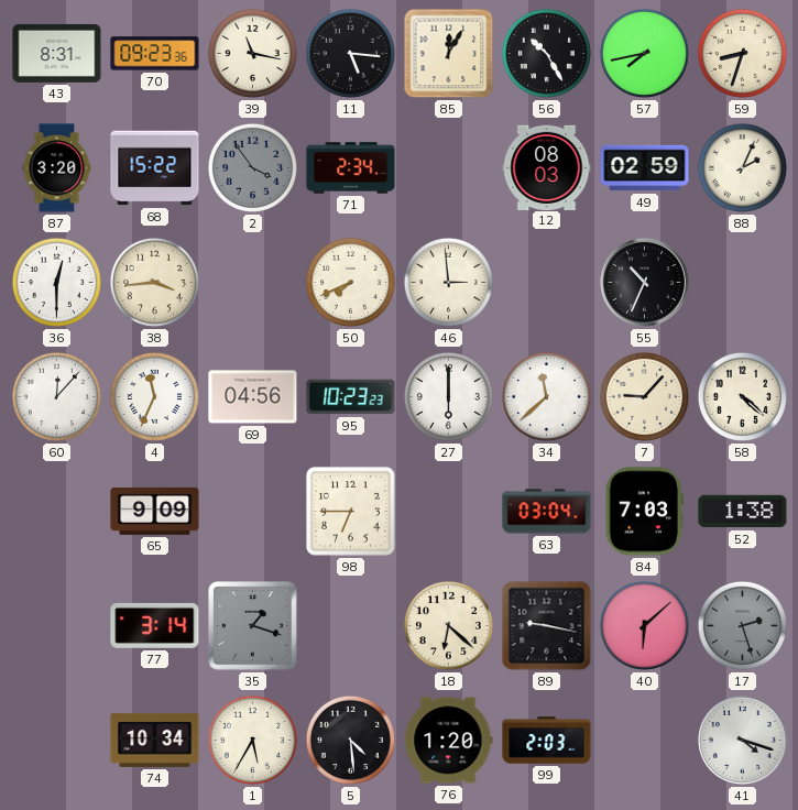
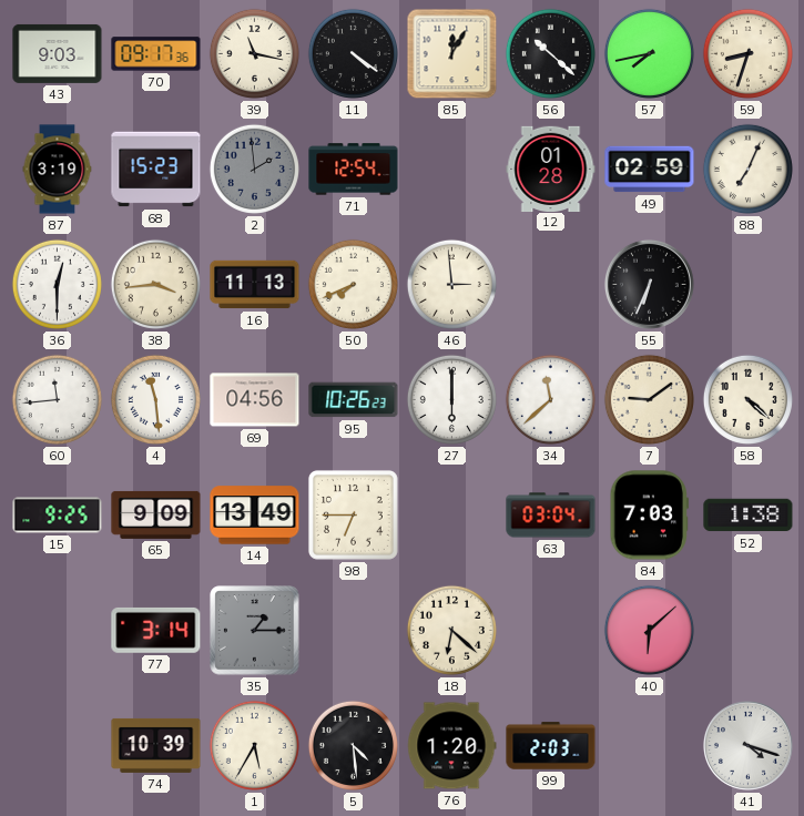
43: 8:31 -> 9:03 (58, 53)
70: 09:23 -> 09:17 (156, 54)
11: 5:16 -> 4:21 (353, 53)
56: 10:25 -> 10:22 (550, 53)
87: 3:20 -> 3:19 (58, 170)
68: 15:22 -> 15:23 (156, 170)
2: 3:54 -> 1:59 (254, 169)
71: 2:34 -> 12:54 (354, 170)
12: 08:03 -> 01:28 (551, 169)
88: 2:04 -> 7:04 (747, 169)
16: none -> 11:13 (255, 285)
55: 10:34 -> 6:34 (649, 284)
60: 12:07 -> 11:44 (57, 399)
4: 11:34 -> 11:29 (155, 399)
95: 10:23 -> 10:26 (354, 400)
7: 9:07 -> 9:09 (649, 399)
15: none -> 9:25 (58, 516)
14: none -> 13:49 (255, 516)
35: 1:18 -> 1:15 (255, 631)
89: 9:17 -> none (547, 626)
17: 2:27 -> none (742, 625)
74: 10:34 -> 10:39 (156, 745)
